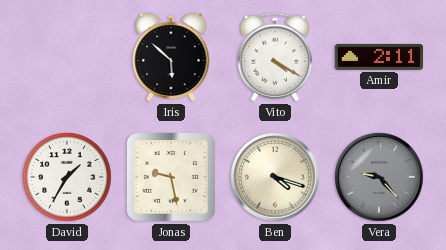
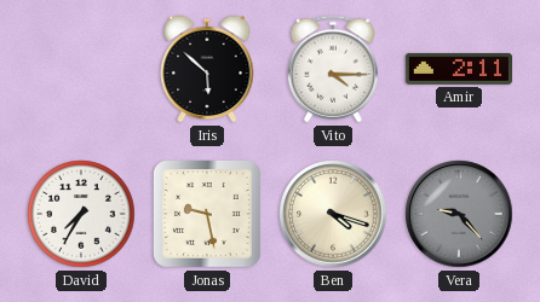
Vito: 4:20 -> 4:15 (332, 69)
David: 1:35 -> 7:35 (81, 214)
